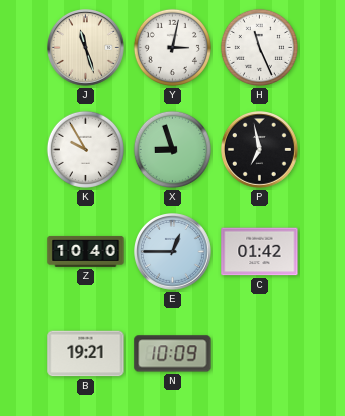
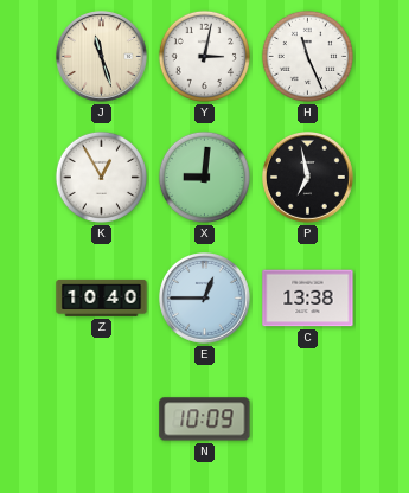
K: 9:55 -> 12:55 (101, 177)
X: 8:57 -> 9:01 (204, 177)
C: 01:42 -> 13:38 (308, 299)
B: 19:21 -> none (86, 354)
